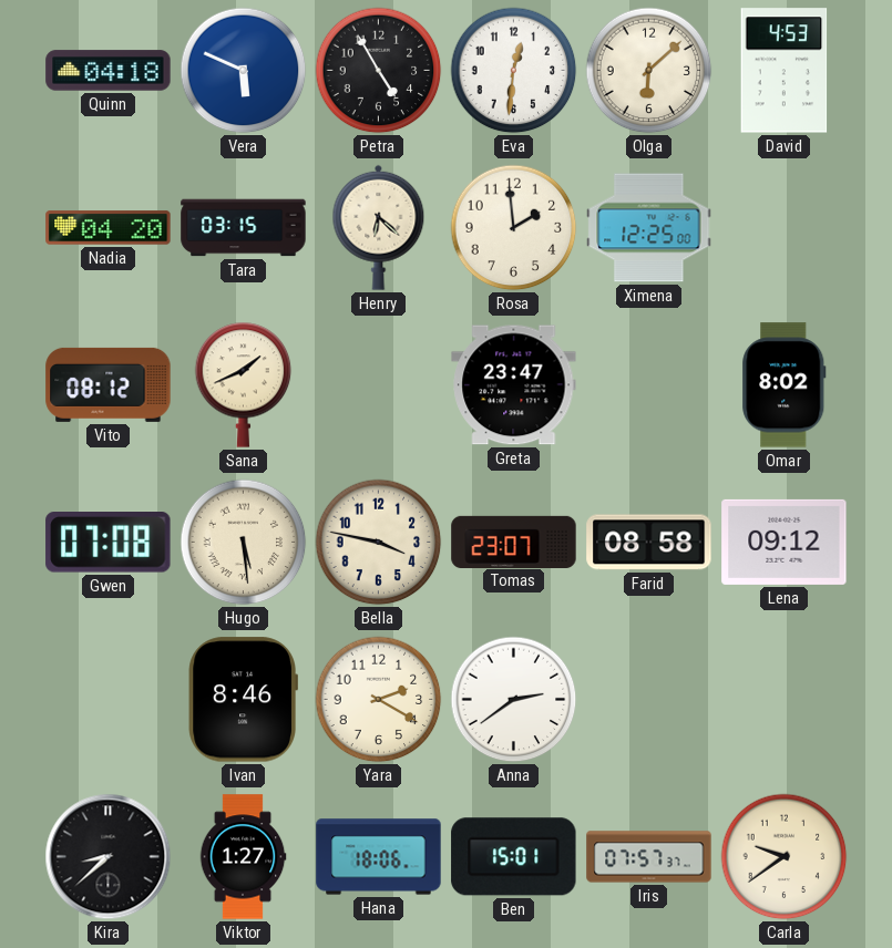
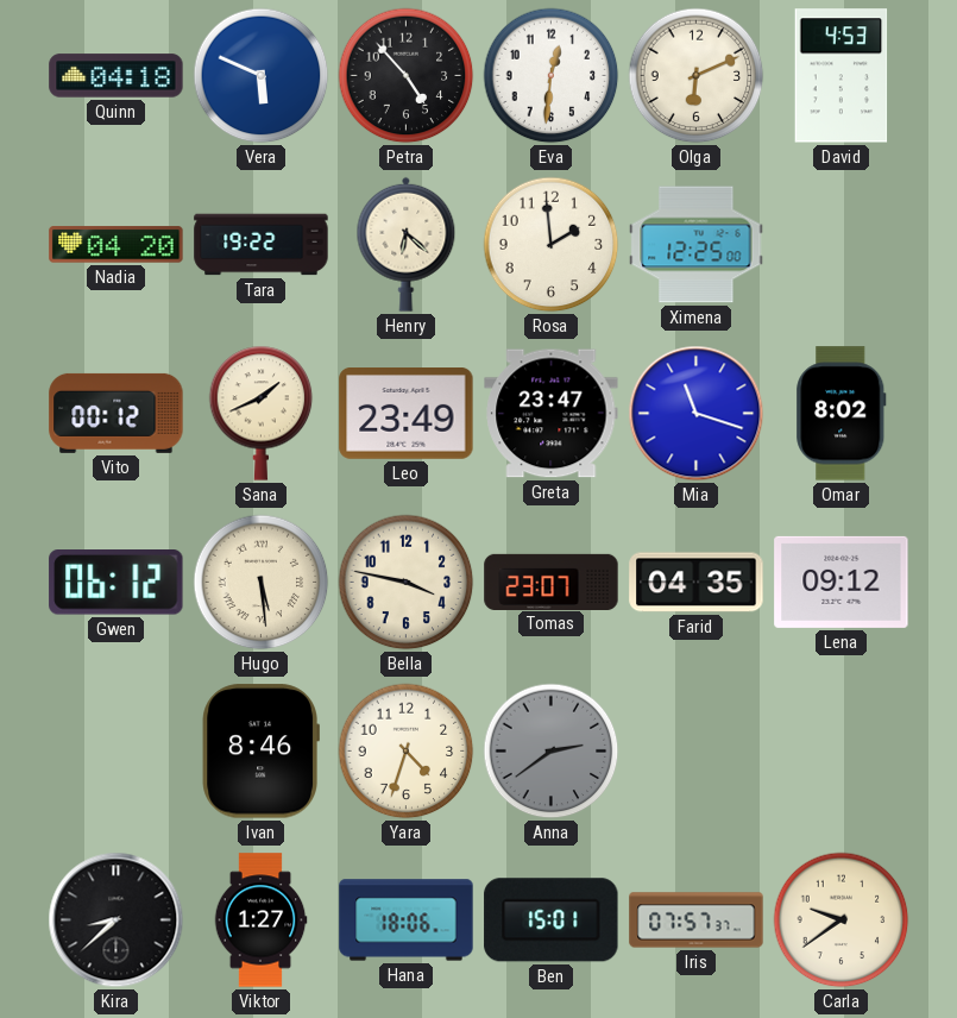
Petra: 4:55 -> 4:53 (407, 76)
Olga: 6:08 -> 6:11 (697, 76)
Tara: 03:15 -> 19:22 (262, 245)
Vito: 08:12 -> 00:12 (117, 413)
Leo: none -> 23:49 (407, 414)
Mia: none -> 11:18 (697, 414)
Gwen: 07:08 -> 06:12 (117, 583)
Farid: 08:58 -> 04:35 (697, 583)
Yara: 2:20 -> 4:33 (407, 752)
Anna dial: white -> grey (552, 752)
